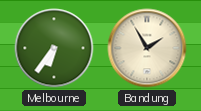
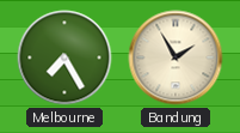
Melbourne: 6:36 -> 7:25 (64, 58)
